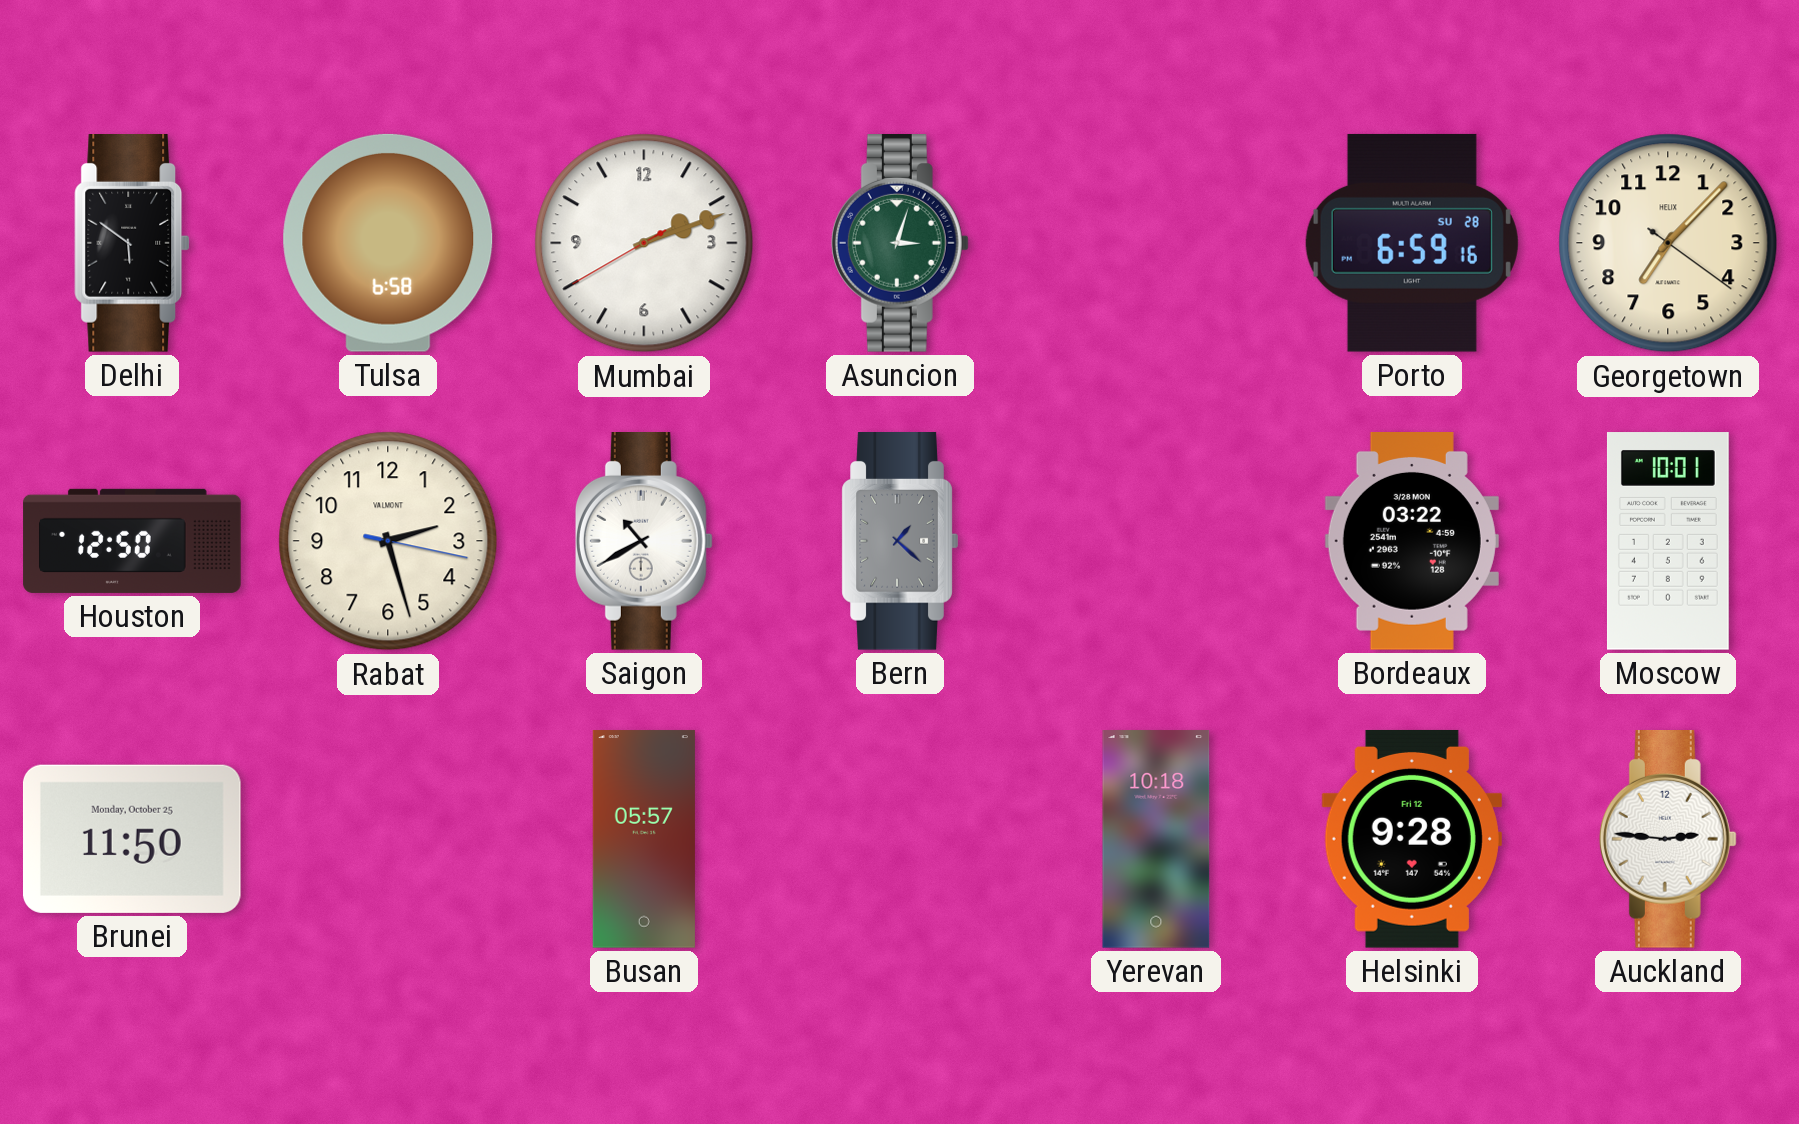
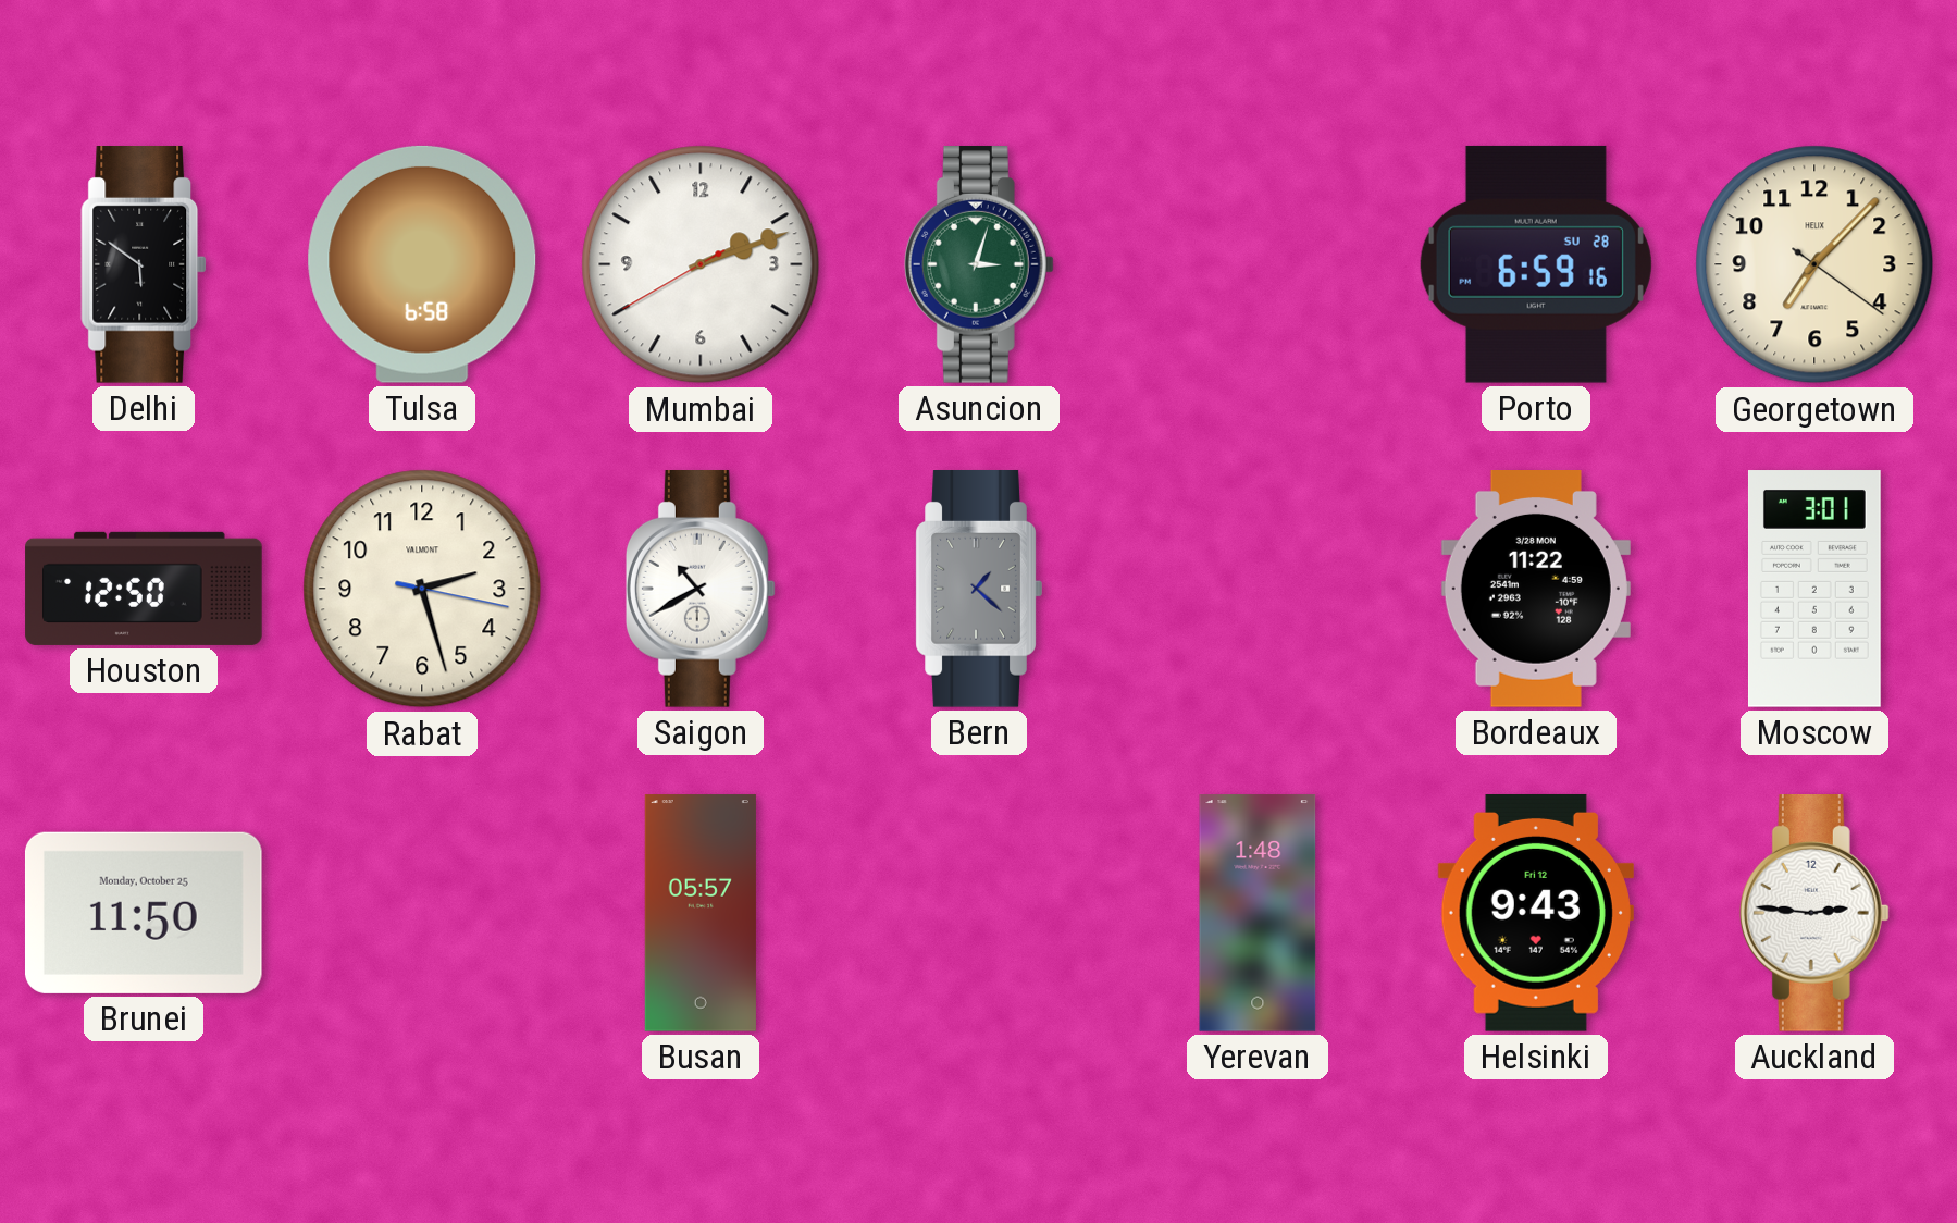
Bordeaux: 03:22 -> 11:22 (1536, 590)
Moscow: 10:01 -> 3:01 (1814, 589)
Yerevan: 10:18 -> 1:48 (1258, 913)
Helsinki: 9:28 -> 9:43 (1536, 913)
